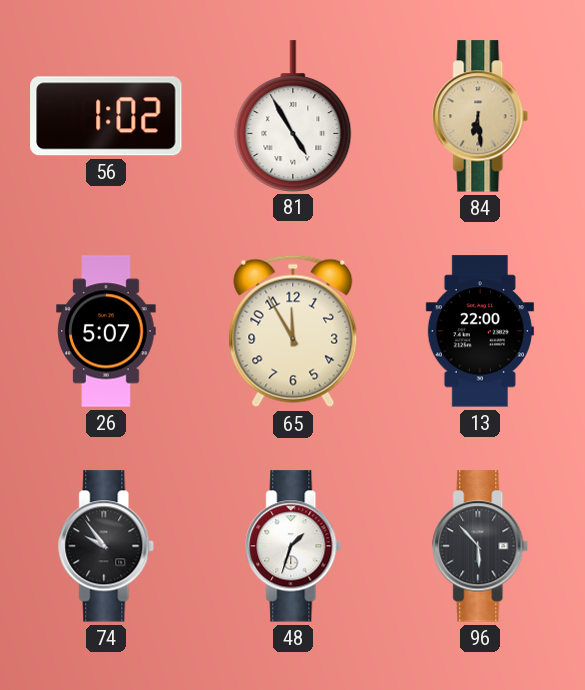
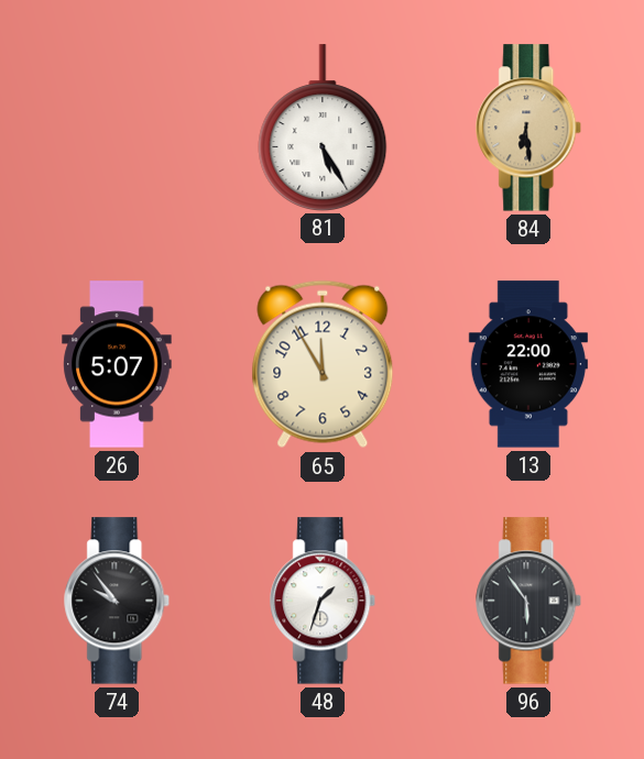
56: 1:02 -> none (106, 116)
81: 4:55 -> 5:25 (323, 128)
96: 5:53 -> 5:54 (530, 601)
